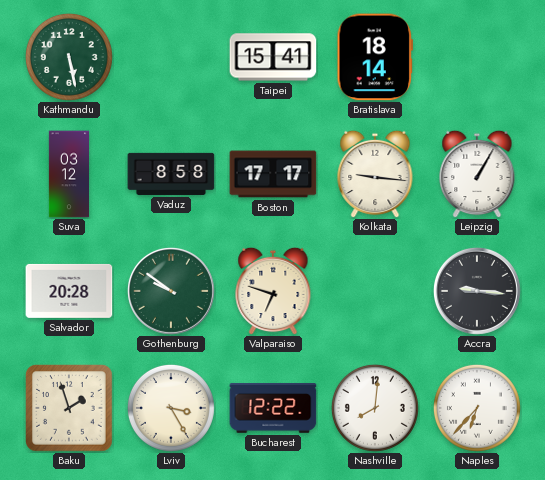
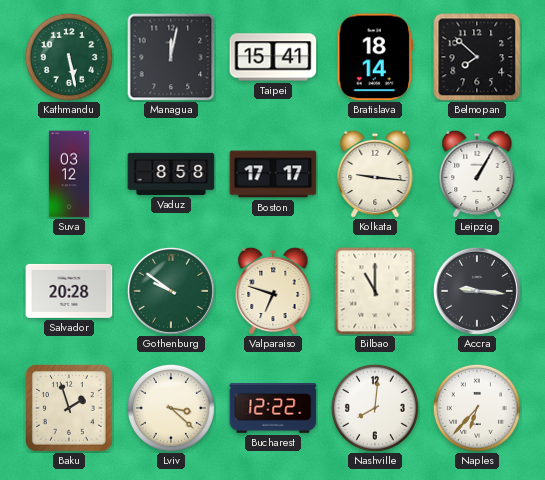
Managua: none -> 12:02 (171, 57)
Belmopan: none -> 7:52 (477, 57)
Bilbao: none -> 11:00 (375, 291)
Lviv: 3:25 -> 3:22 (171, 408)
